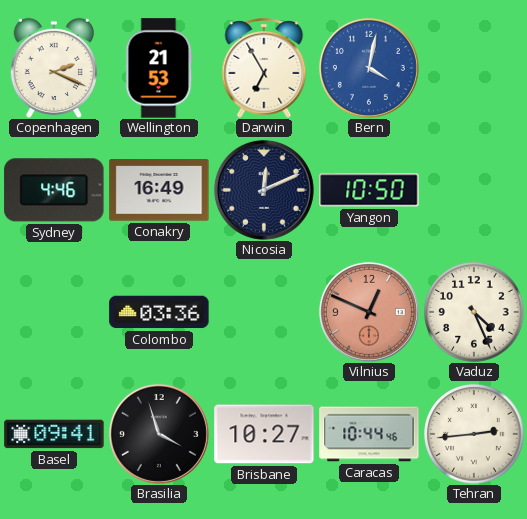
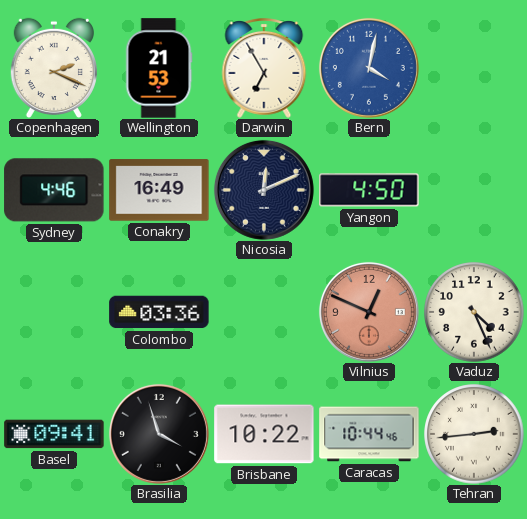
Yangon: 10:50 -> 4:50 (369, 190)
Brisbane: 10:27 -> 10:22 (264, 434)
